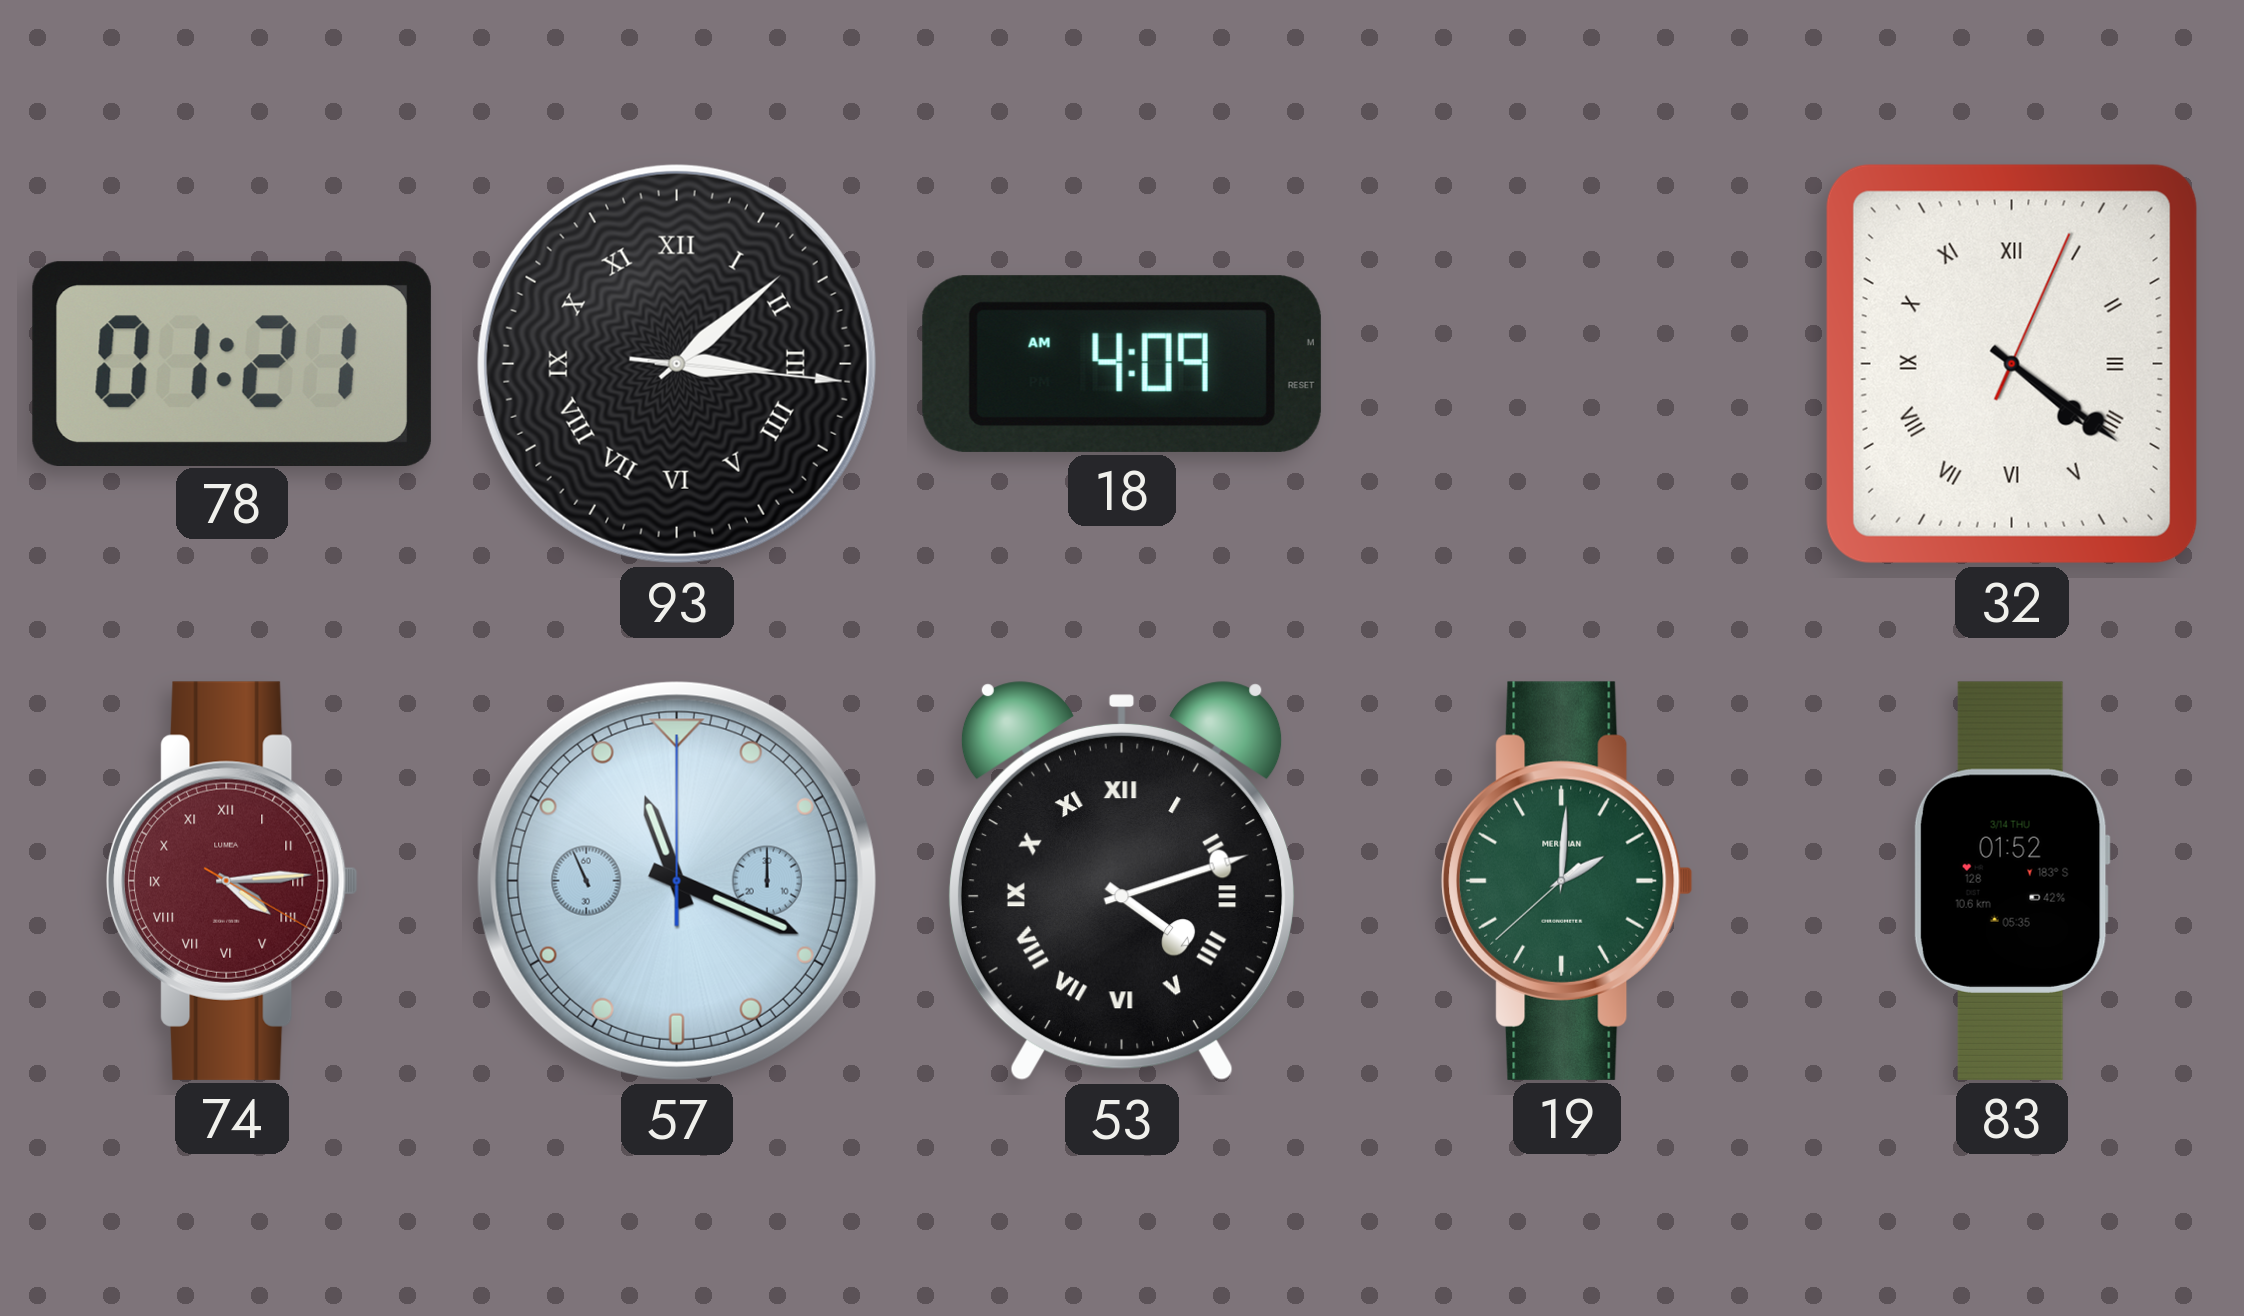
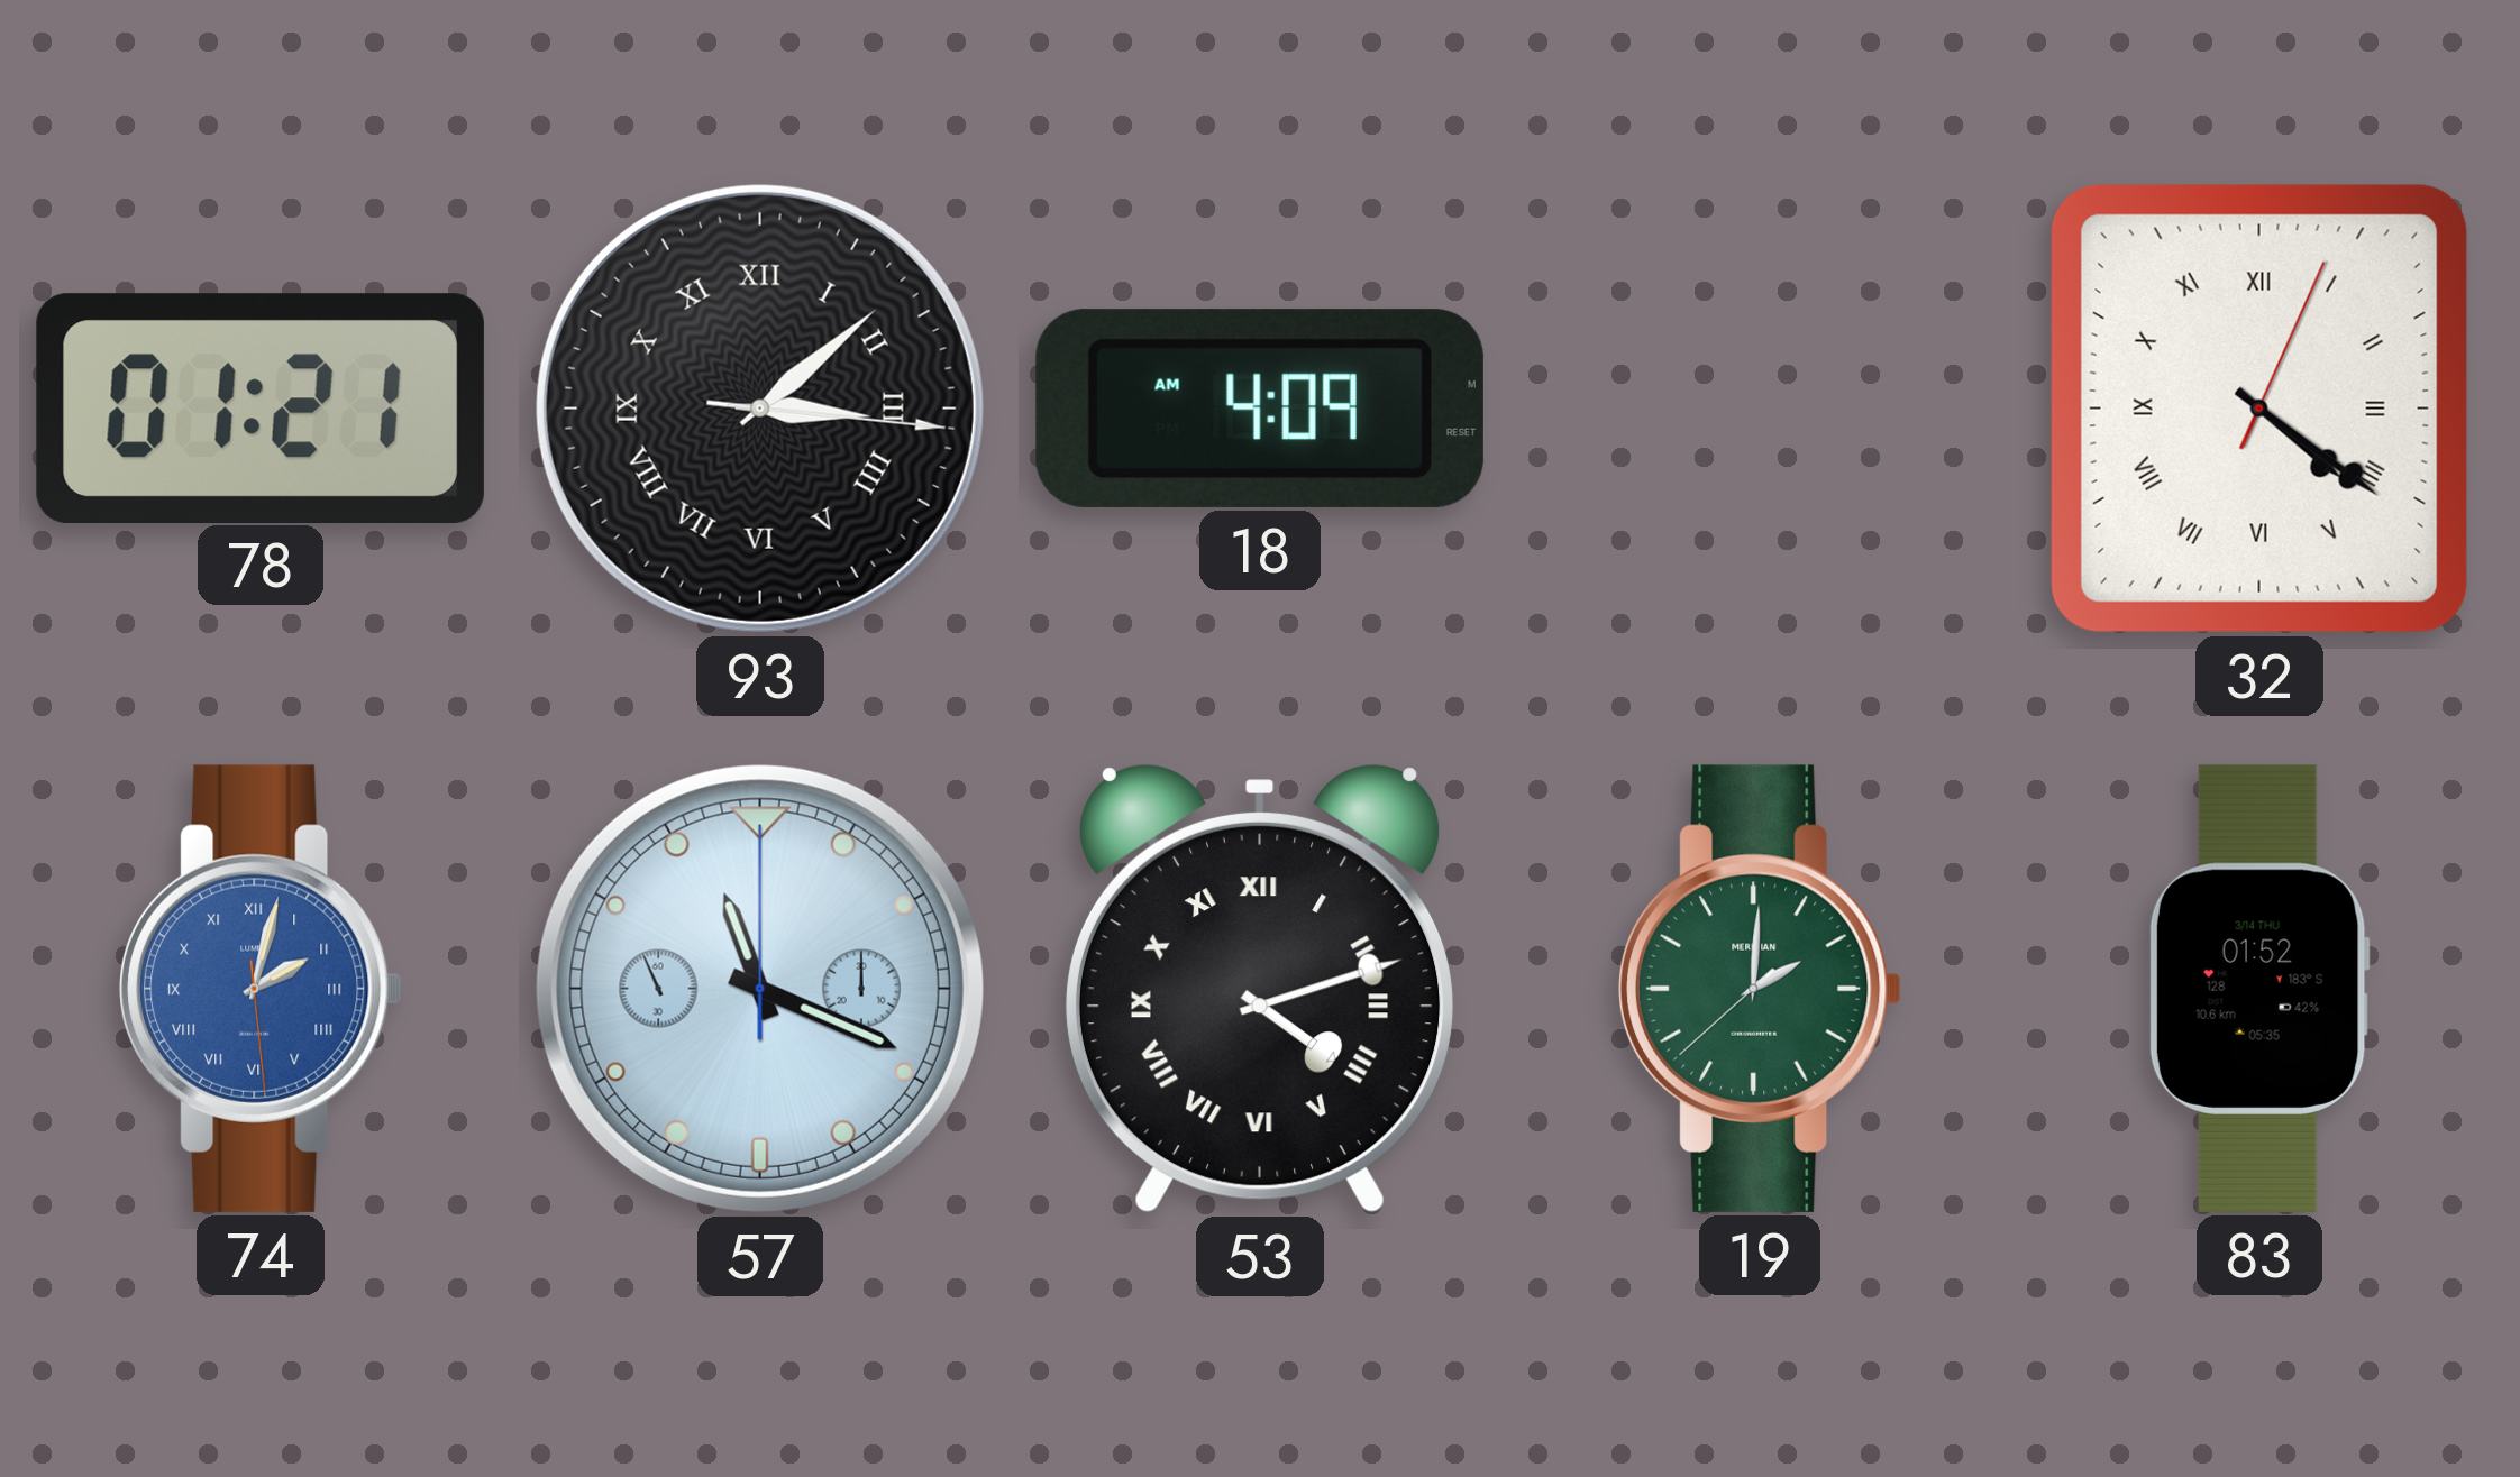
74: 4:14 -> 2:02 (262, 989)
74 dial: burgundy -> blue (262, 989)
